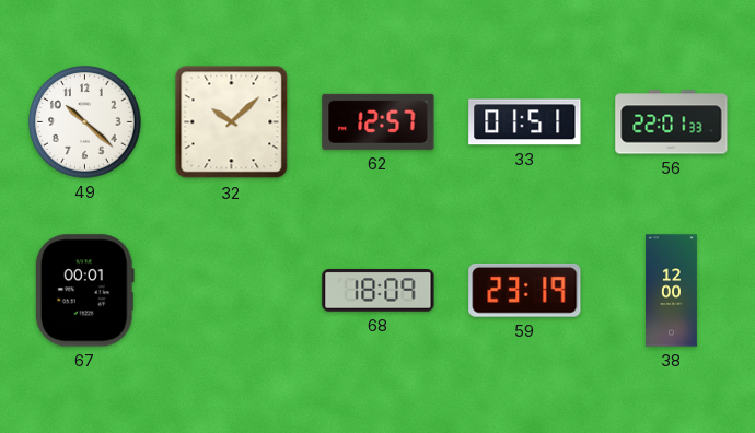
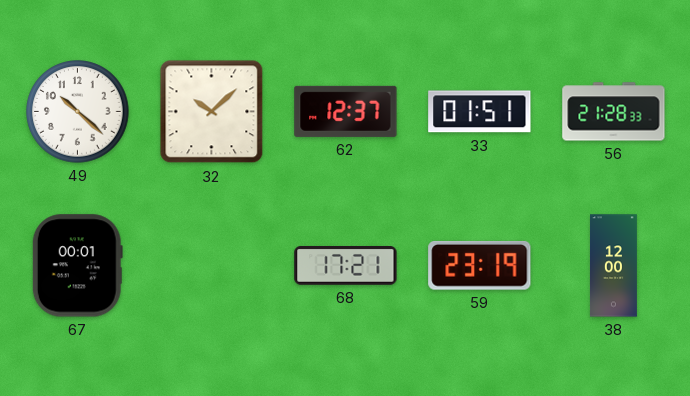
62: 12:57 -> 12:37 (346, 111)
56: 22:01 -> 21:28 (614, 112)
68: 18:09 -> 17:21 (346, 266)
